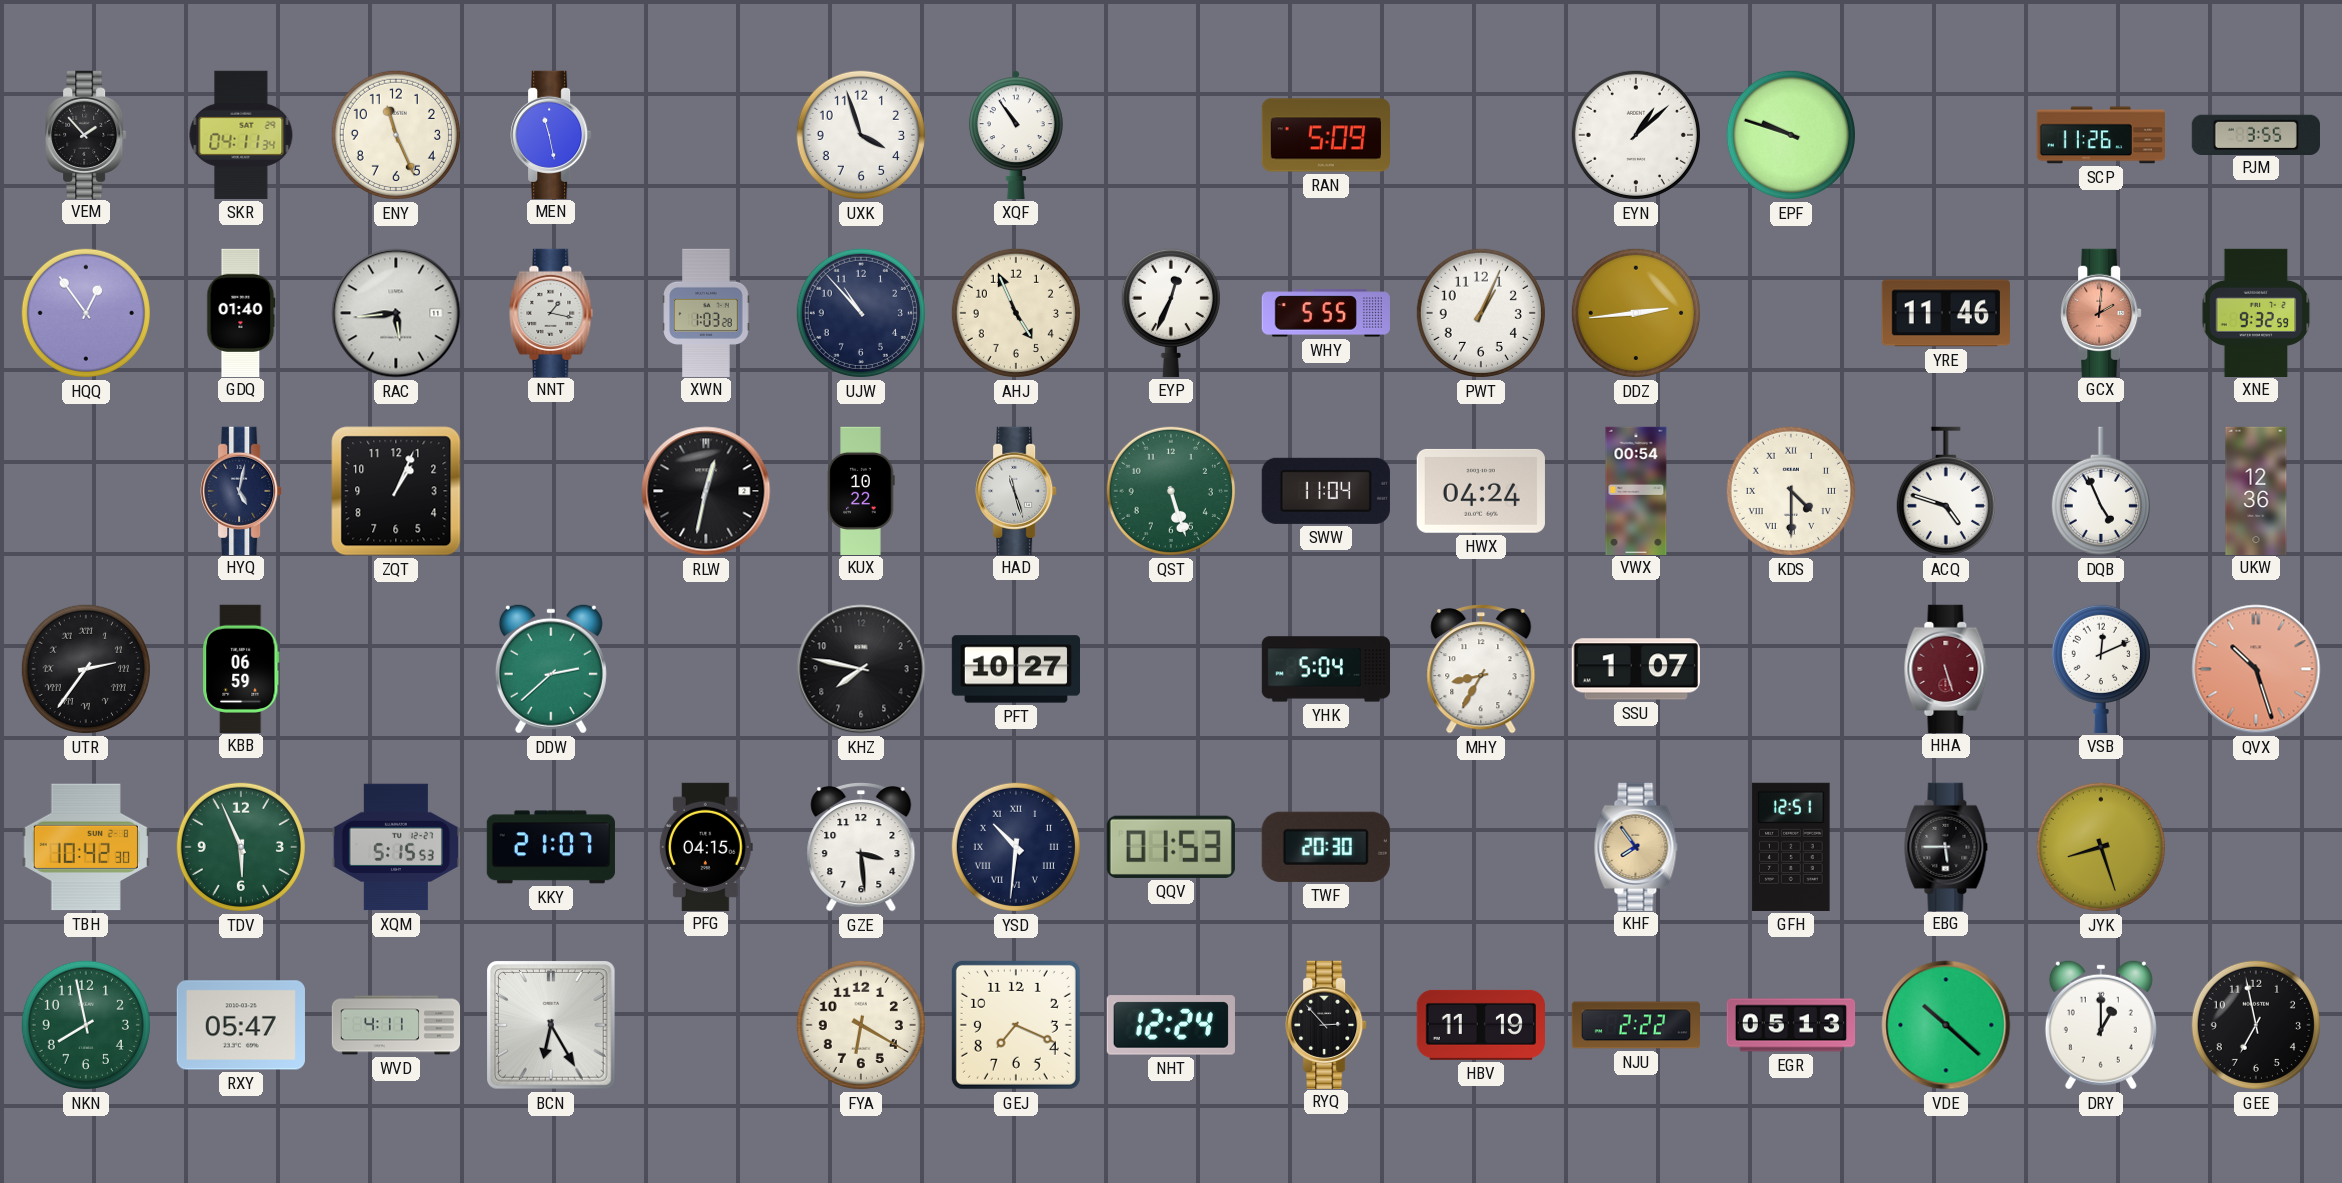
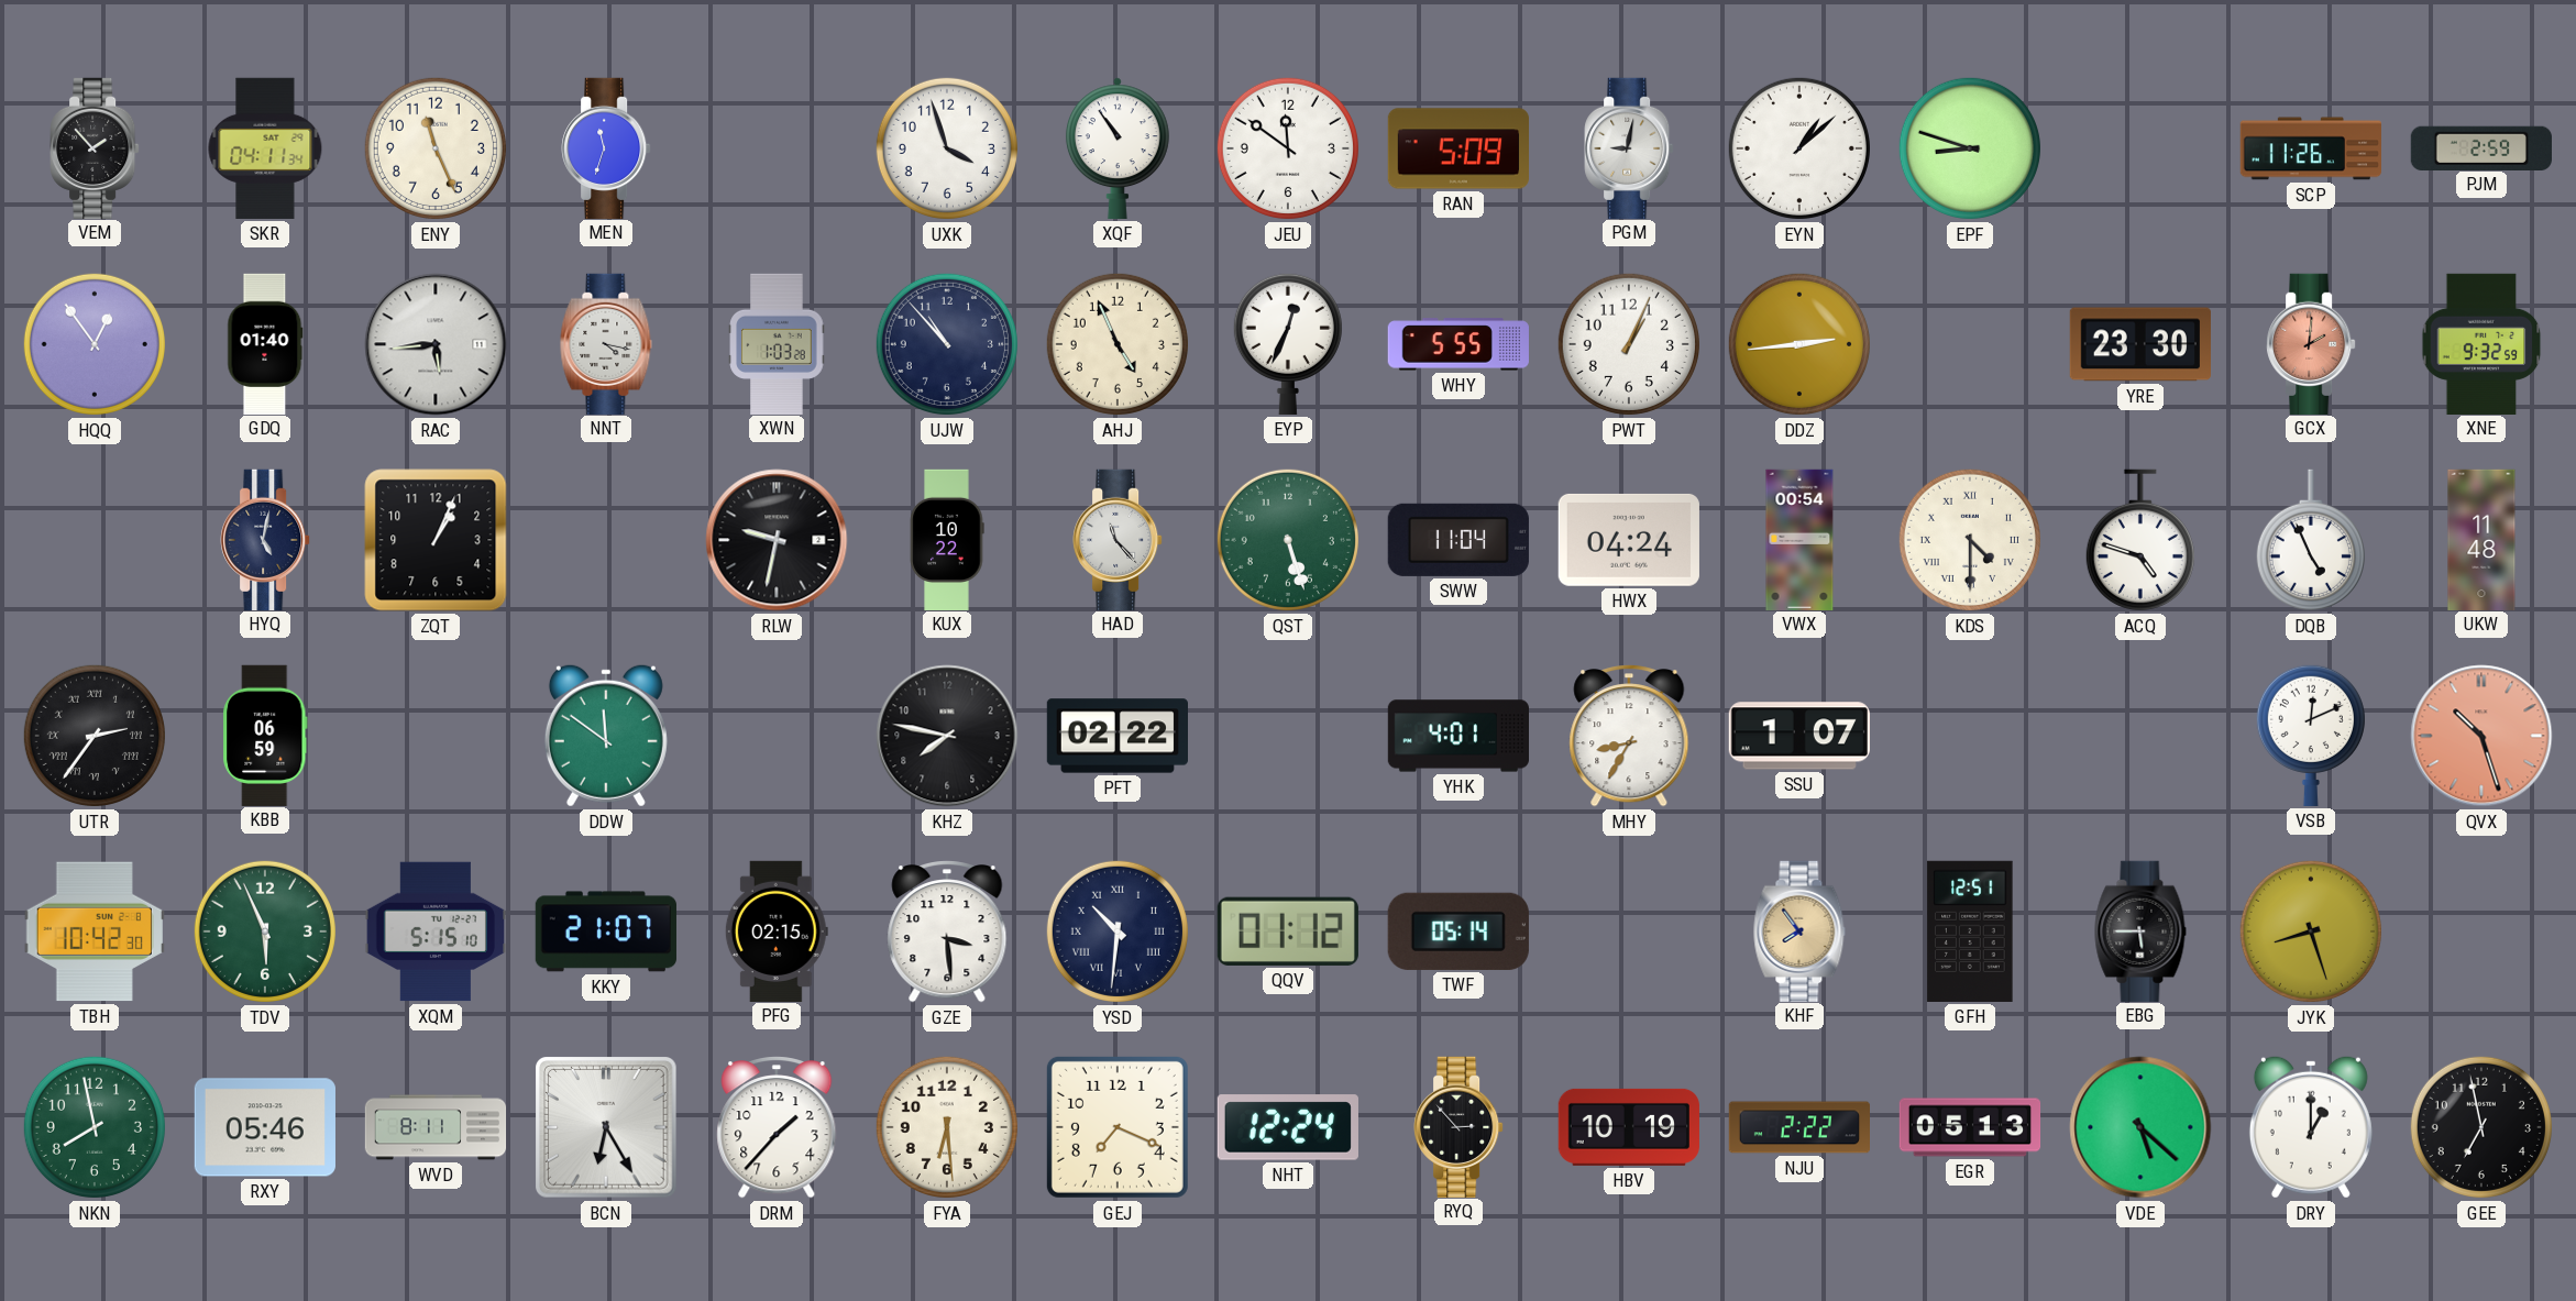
MEN: 11:28 -> 11:33 (606, 147)
JEU: none -> 11:51 (1288, 148)
PGM: none -> 9:02 (1629, 147)
EPF: 9:48 -> 8:48 (1970, 148)
PJM: 3:55 -> 2:59 (2481, 147)
NNT: 1:17 -> 4:17 (606, 343)
YRE: 11:46 -> 23:30 (2140, 344)
RLW: 12:32 -> 9:32 (777, 540)
HAD: 11:27 -> 11:23 (1118, 539)
UKW: 12:36 -> 11:48 (2481, 539)
DDW: 2:38 -> 11:51 (606, 736)
PFT: 10:27 -> 02:22 (1116, 736)
YHK: 5:04 -> 4:01 (1457, 736)
HHA: 5:27 -> none (1946, 668)
XQM: 5:15:53 -> 5:15:10 (434, 931)
PFG: 04:15 -> 02:15 (777, 930)
QQV: 01:53 -> 01:12 (1288, 931)
TWF: 20:30 -> 05:14 (1458, 931)
RXY: 05:47 -> 05:46 (265, 1127)
WVD: 4:11 -> 8:11 (436, 1127)
DRM: none -> 1:37 (777, 1127)
FYA: 6:20 -> 6:29 (947, 1127)
HBV: 11:19 -> 10:19 (1628, 1127)
VDE: 10:22 -> 5:22 (2140, 1127)
